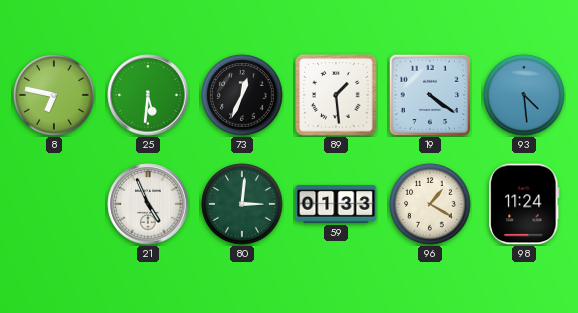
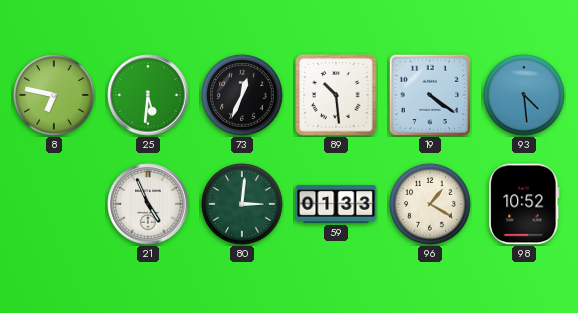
89: 1:29 -> 10:29 (336, 95)
98: 11:24 -> 10:52 (524, 204)
